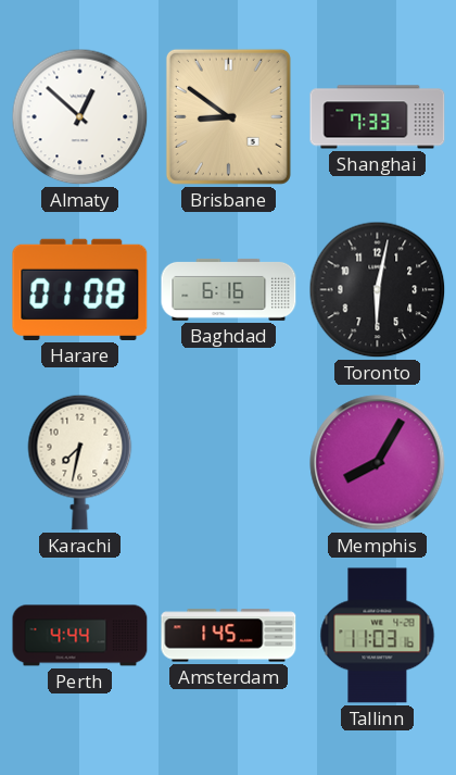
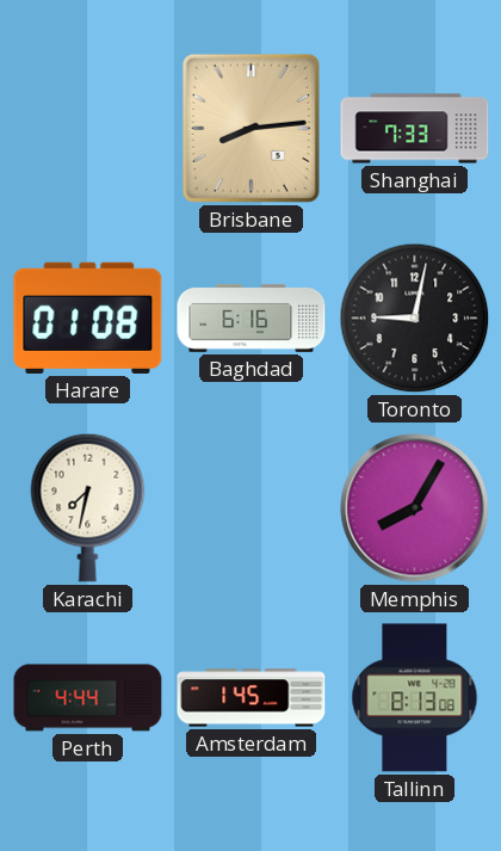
Almaty: 12:52 -> none (80, 117)
Brisbane: 8:51 -> 8:14 (250, 128)
Toronto: 6:02 -> 9:02 (415, 319)
Tallinn: 11:03 -> 8:13 (415, 698)
